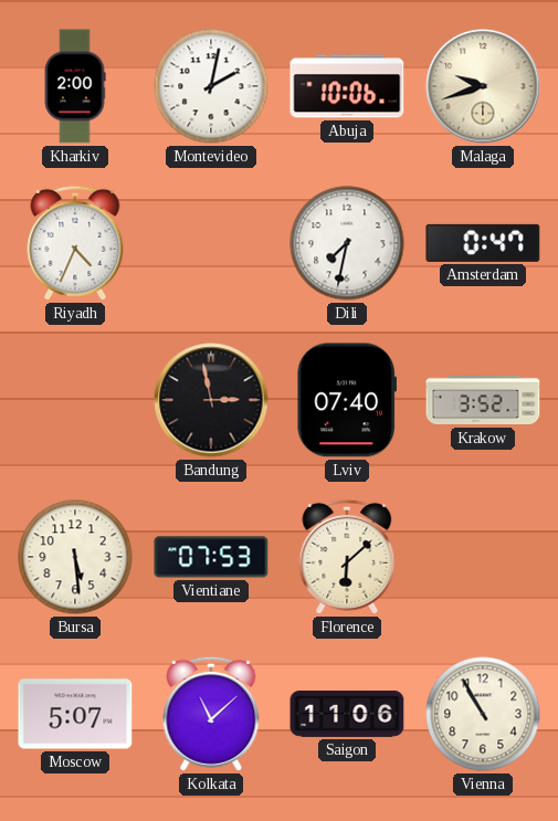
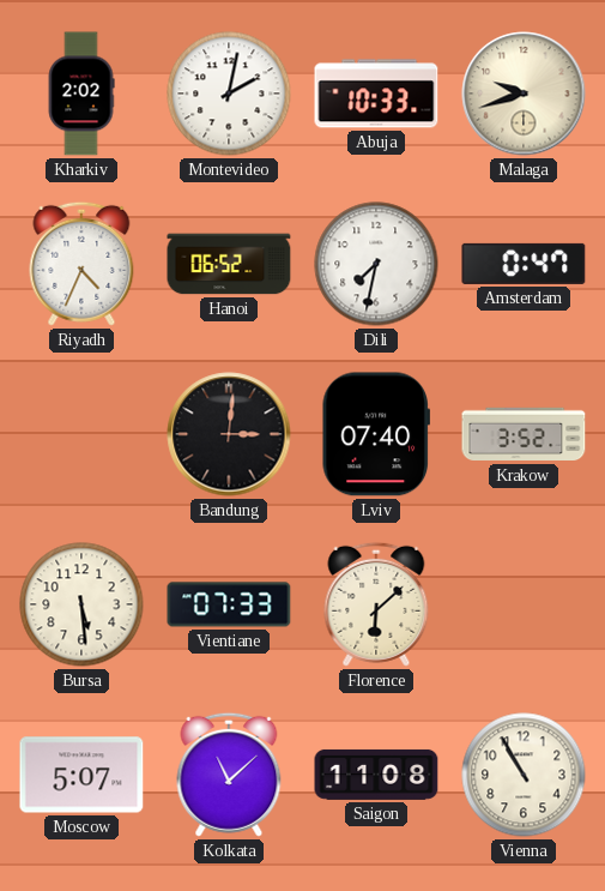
Kharkiv: 2:00 -> 2:02 (81, 94)
Abuja: 10:06 -> 10:33 (376, 94)
Hanoi: none -> 06:52 (229, 264)
Bandung: 2:58 -> 3:01 (229, 434)
Vientiane: 07:53 -> 07:33 (229, 604)
Saigon: 11:06 -> 11:08 (376, 775)
